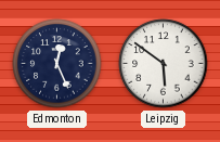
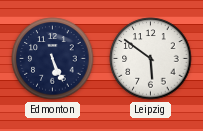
Edmonton: 12:26 -> 5:26 (53, 59)
